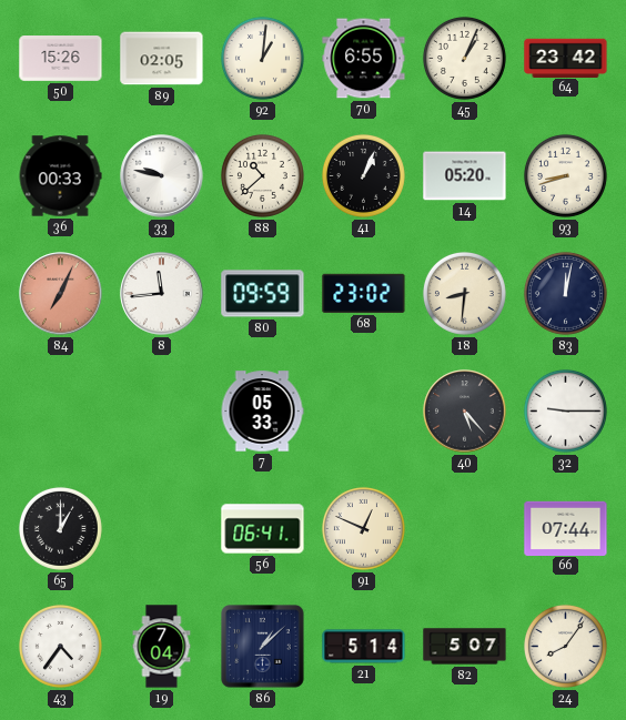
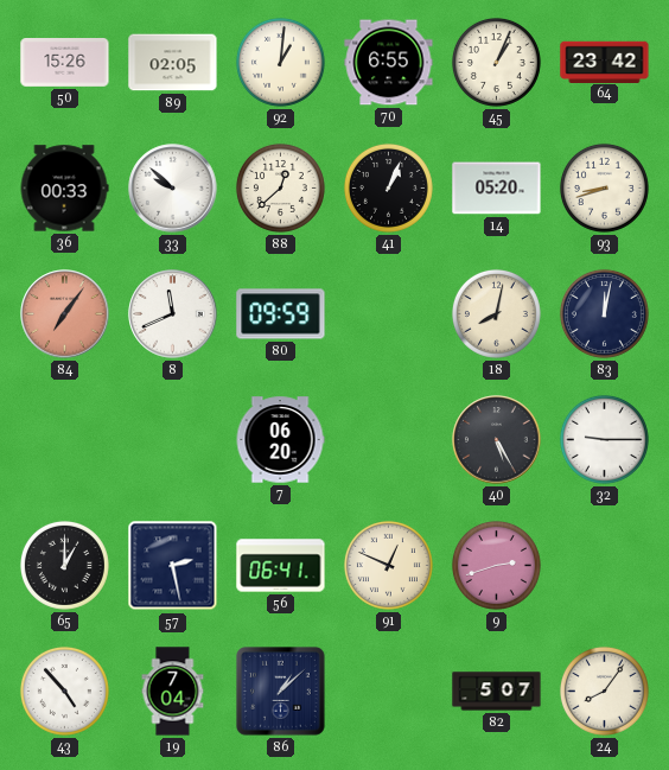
33: 9:47 -> 9:52 (173, 189)
88: 10:38 -> 12:38 (280, 187)
84: 7:04 -> 7:06 (65, 314)
8: 11:44 -> 11:41 (173, 314)
68: 23:02 -> none (364, 293)
18: 8:31 -> 8:02 (496, 313)
7: 05:33 -> 06:20 (280, 440)
40: 5:23 -> 5:25 (497, 440)
57: none -> 2:28 (173, 566)
9: none -> 2:42 (496, 565)
66: 07:44 -> none (566, 528)
43: 4:36 -> 4:53 (64, 691)
21: 5:14 -> none (364, 647)
